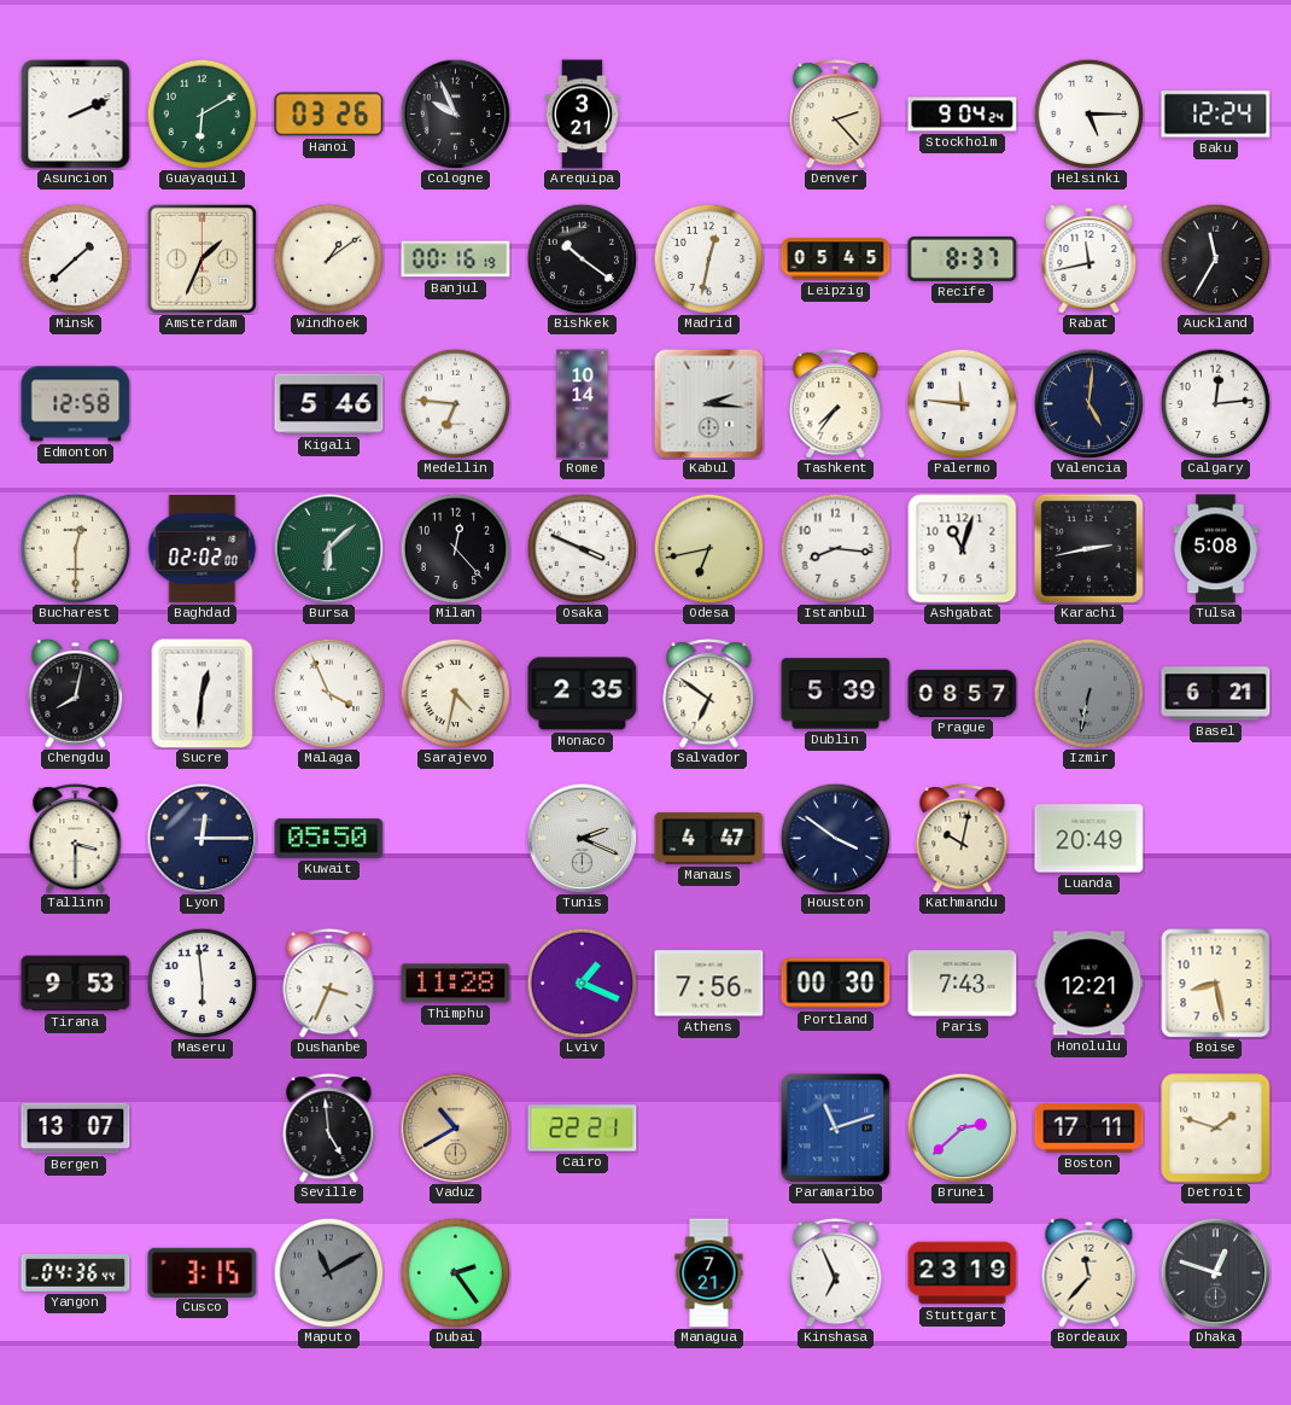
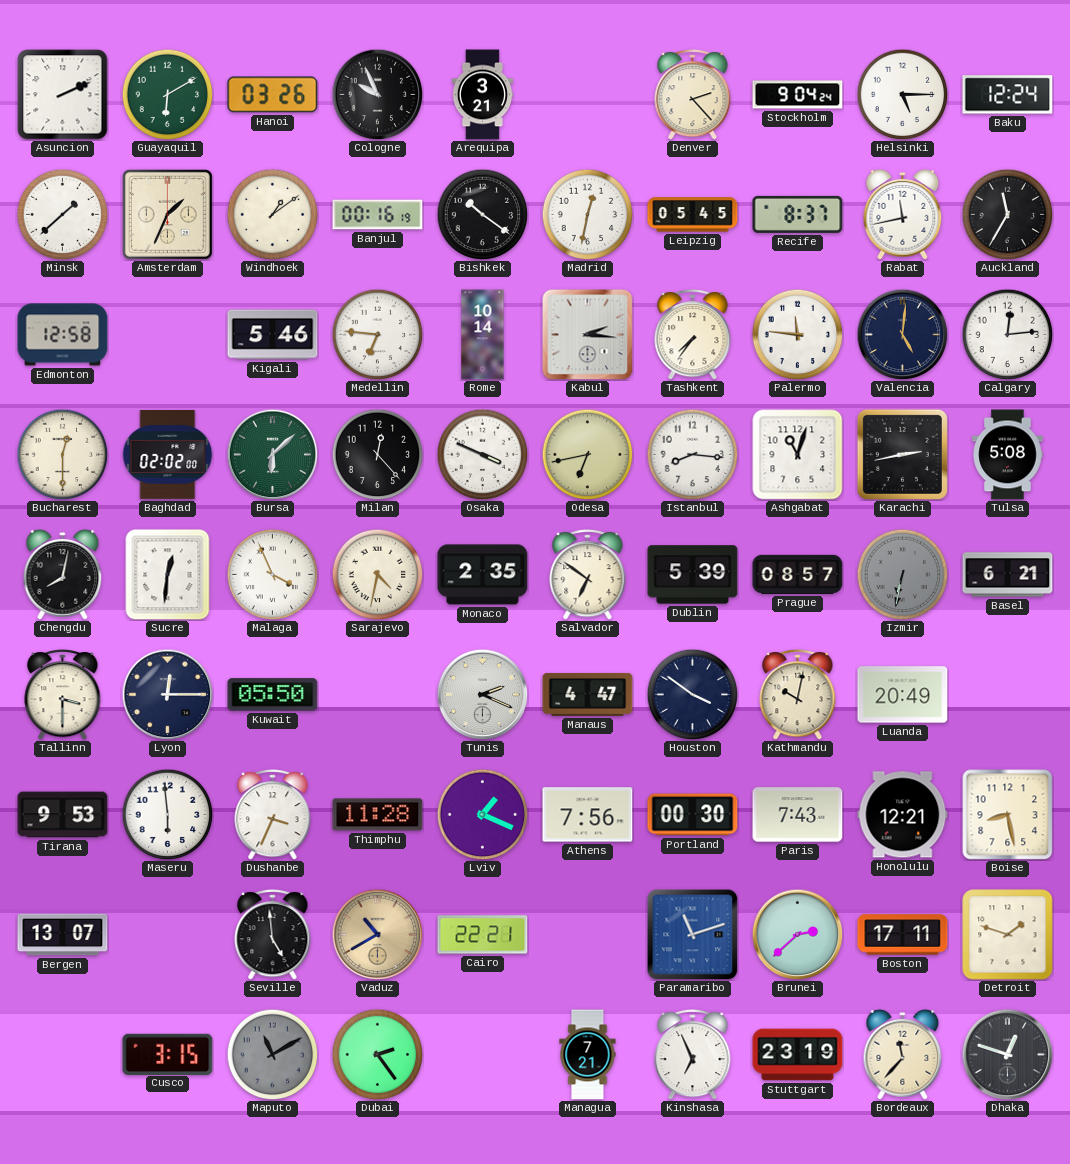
Yangon: 04:36 -> none (76, 1272)
